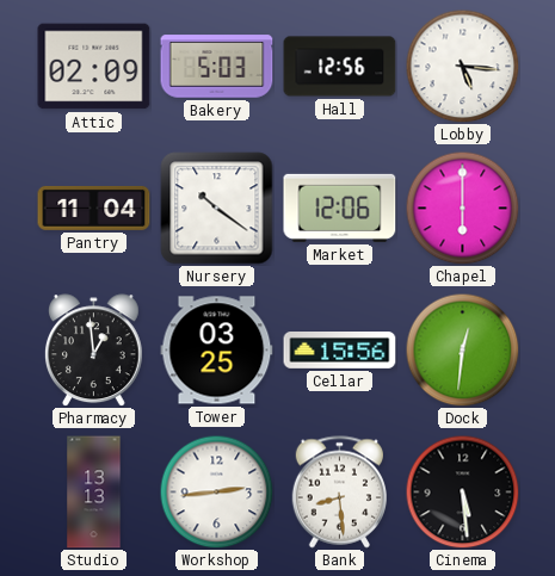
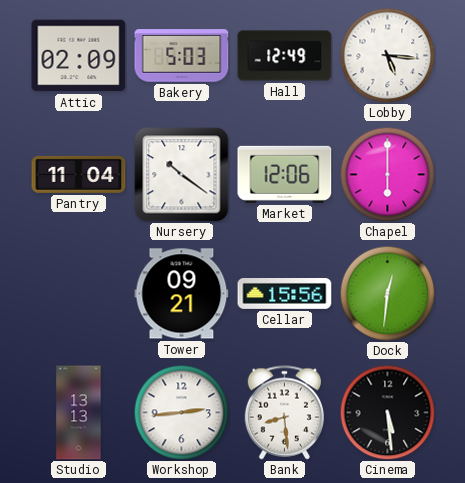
Hall: 12:56 -> 12:49 (285, 56)
Pharmacy: 12:59 -> none (93, 351)
Tower: 03:25 -> 09:21 (182, 294)
